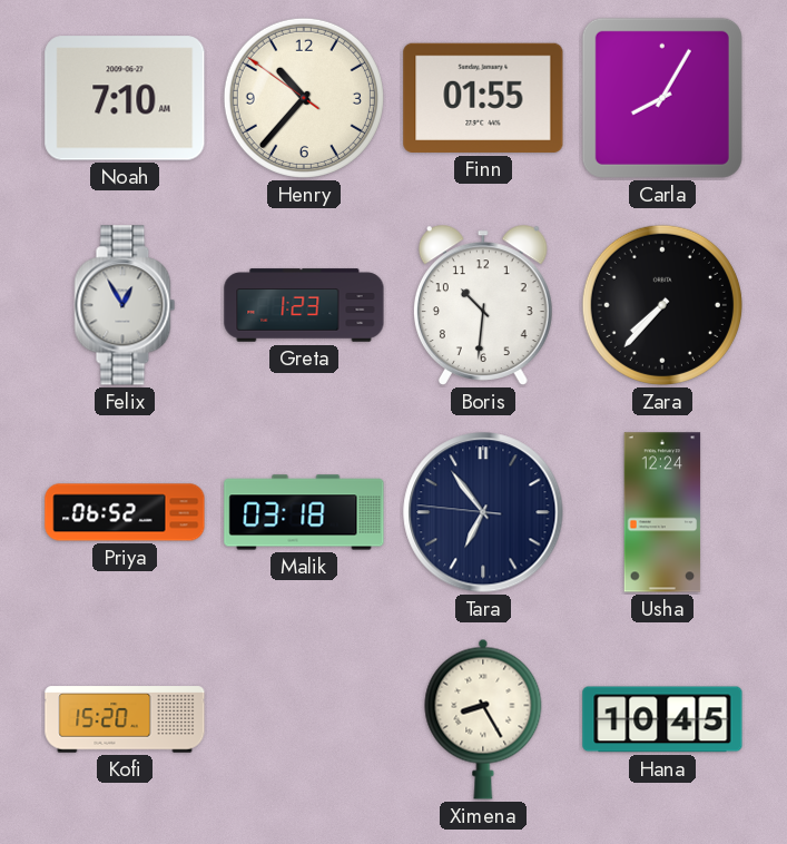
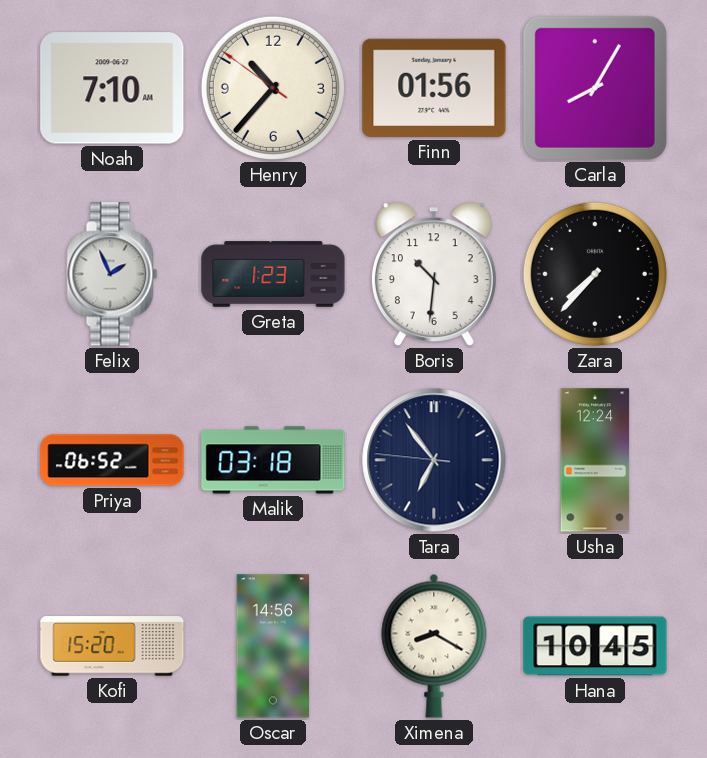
Finn: 01:55 -> 01:56 (434, 88)
Felix: 12:55 -> 1:56 (112, 274)
Oscar: none -> 14:56 (272, 646)
Ximena: 8:25 -> 8:20 (434, 646)
